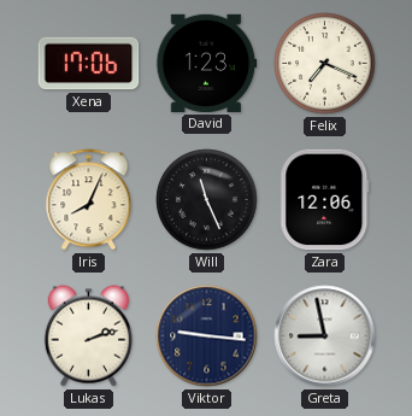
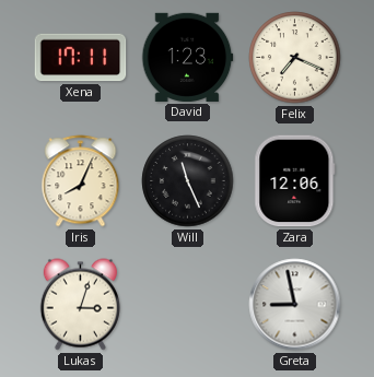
Xena: 17:06 -> 17:11 (81, 58)
Lukas: 2:12 -> 3:03 (80, 305)
Viktor: 9:16 -> none (207, 336)
